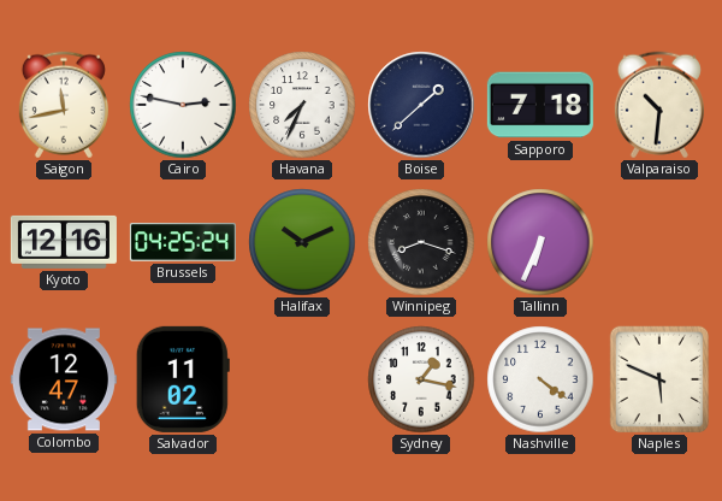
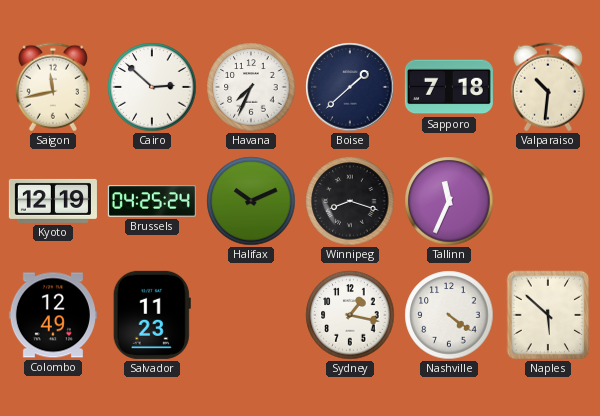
Cairo: 2:47 -> 2:52 (152, 87)
Kyoto: 12:16 -> 12:19 (53, 201)
Tallinn: 6:34 -> 11:34 (449, 201)
Colombo: 12:47 -> 12:49 (53, 315)
Salvador: 11:02 -> 11:23 (152, 315)
Naples: 5:49 -> 5:52 (548, 315)
